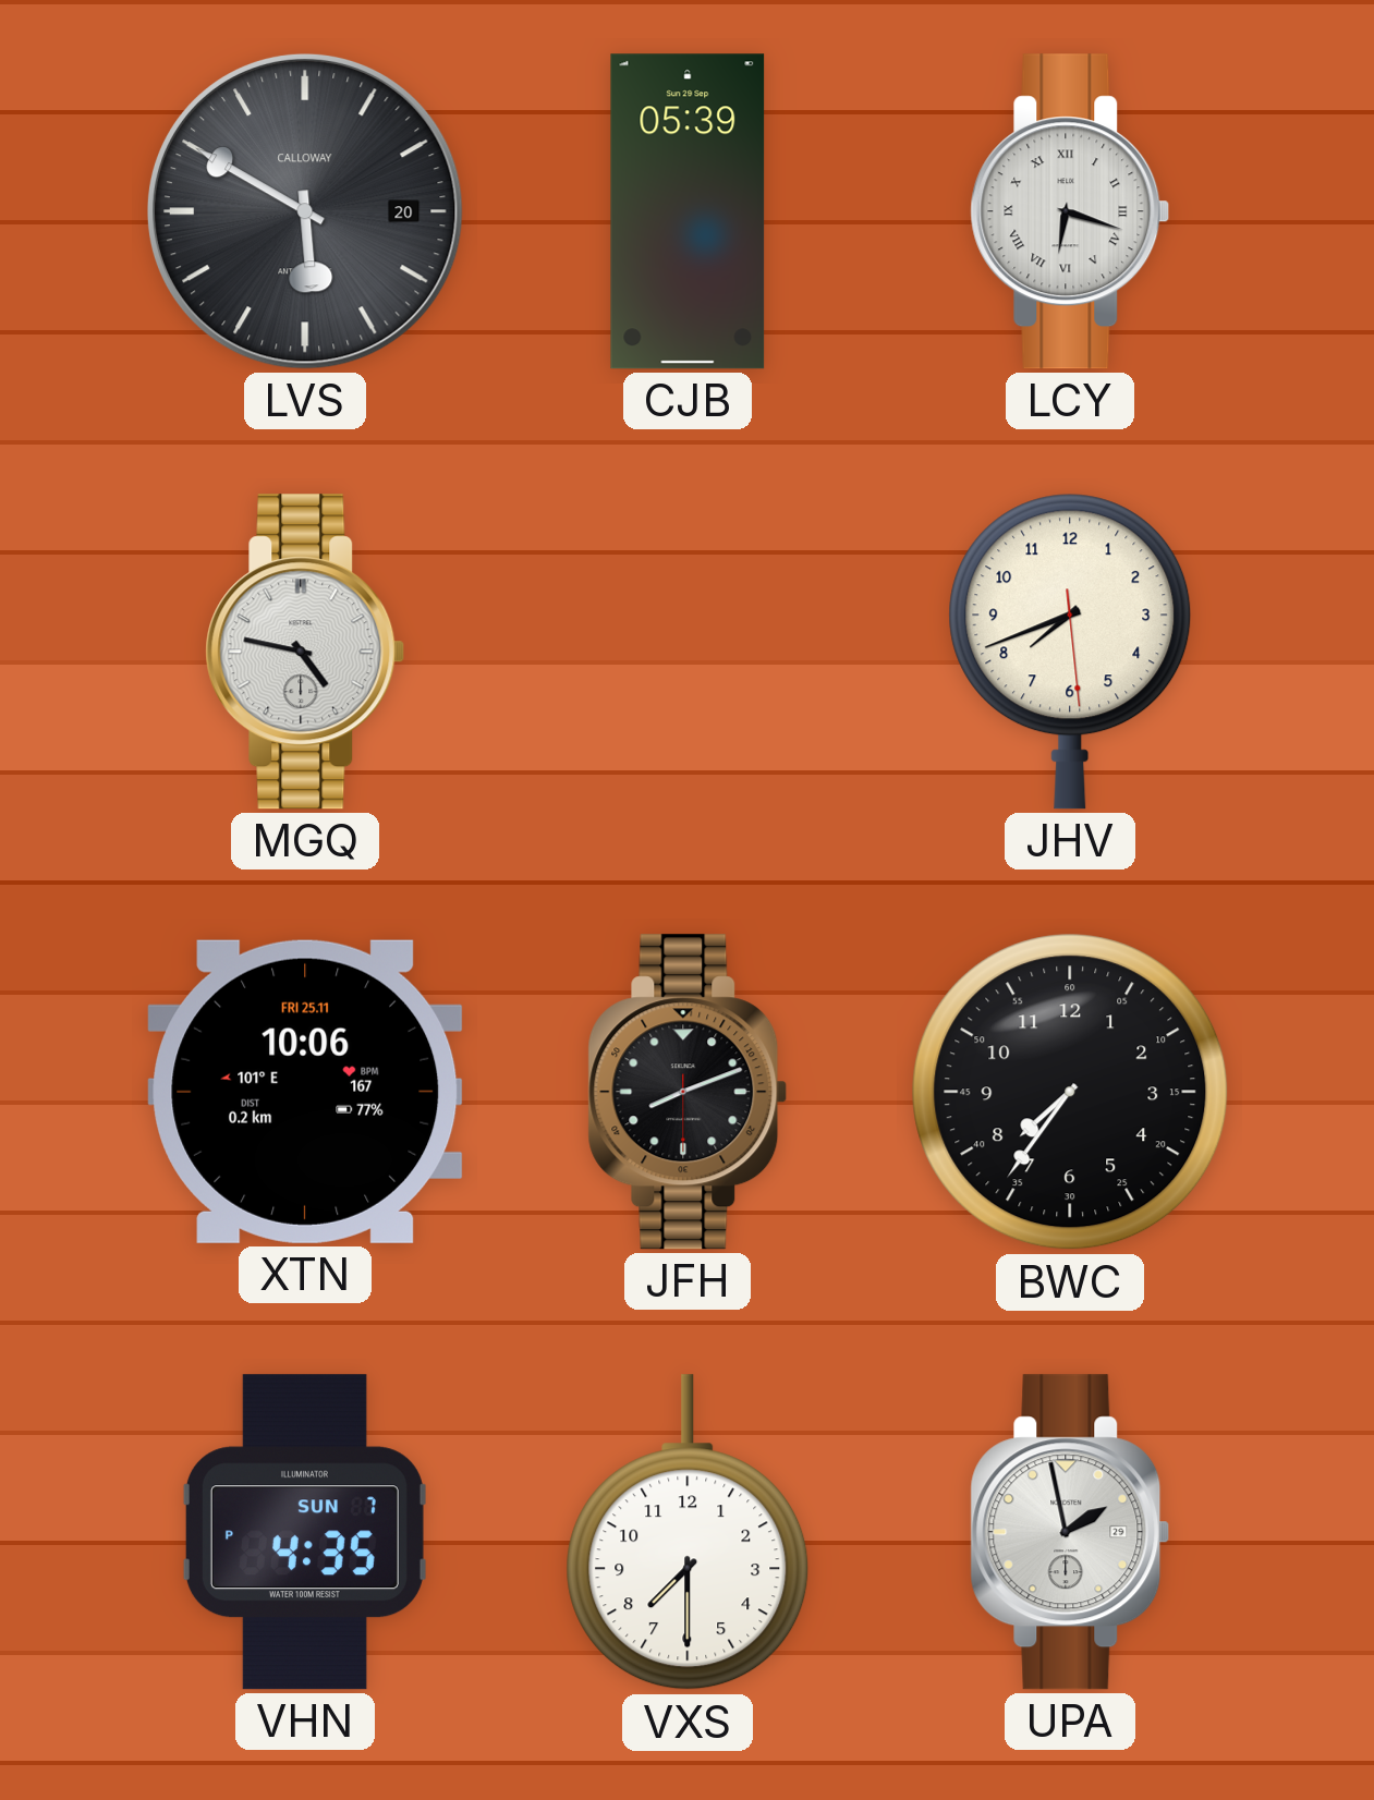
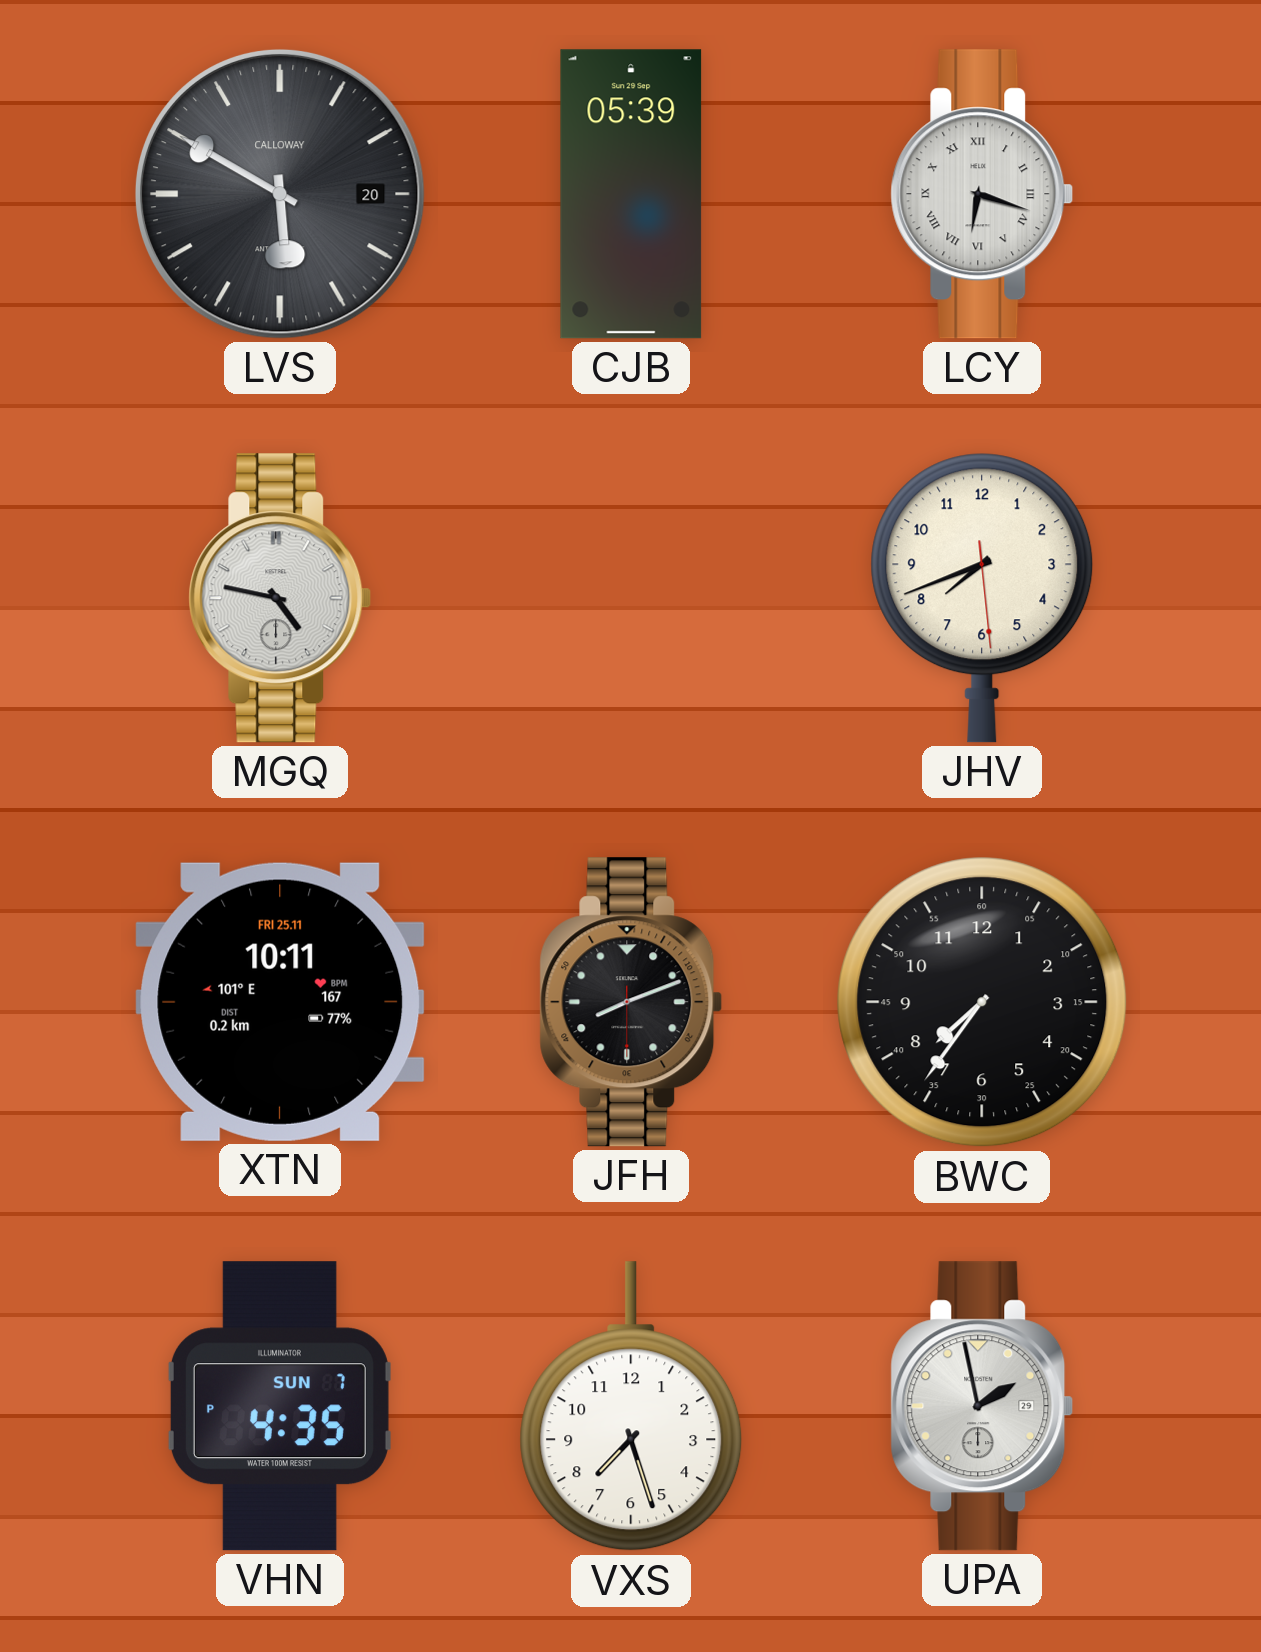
XTN: 10:06 -> 10:11 (280, 1002)
VXS: 7:30 -> 7:27 (631, 1407)
